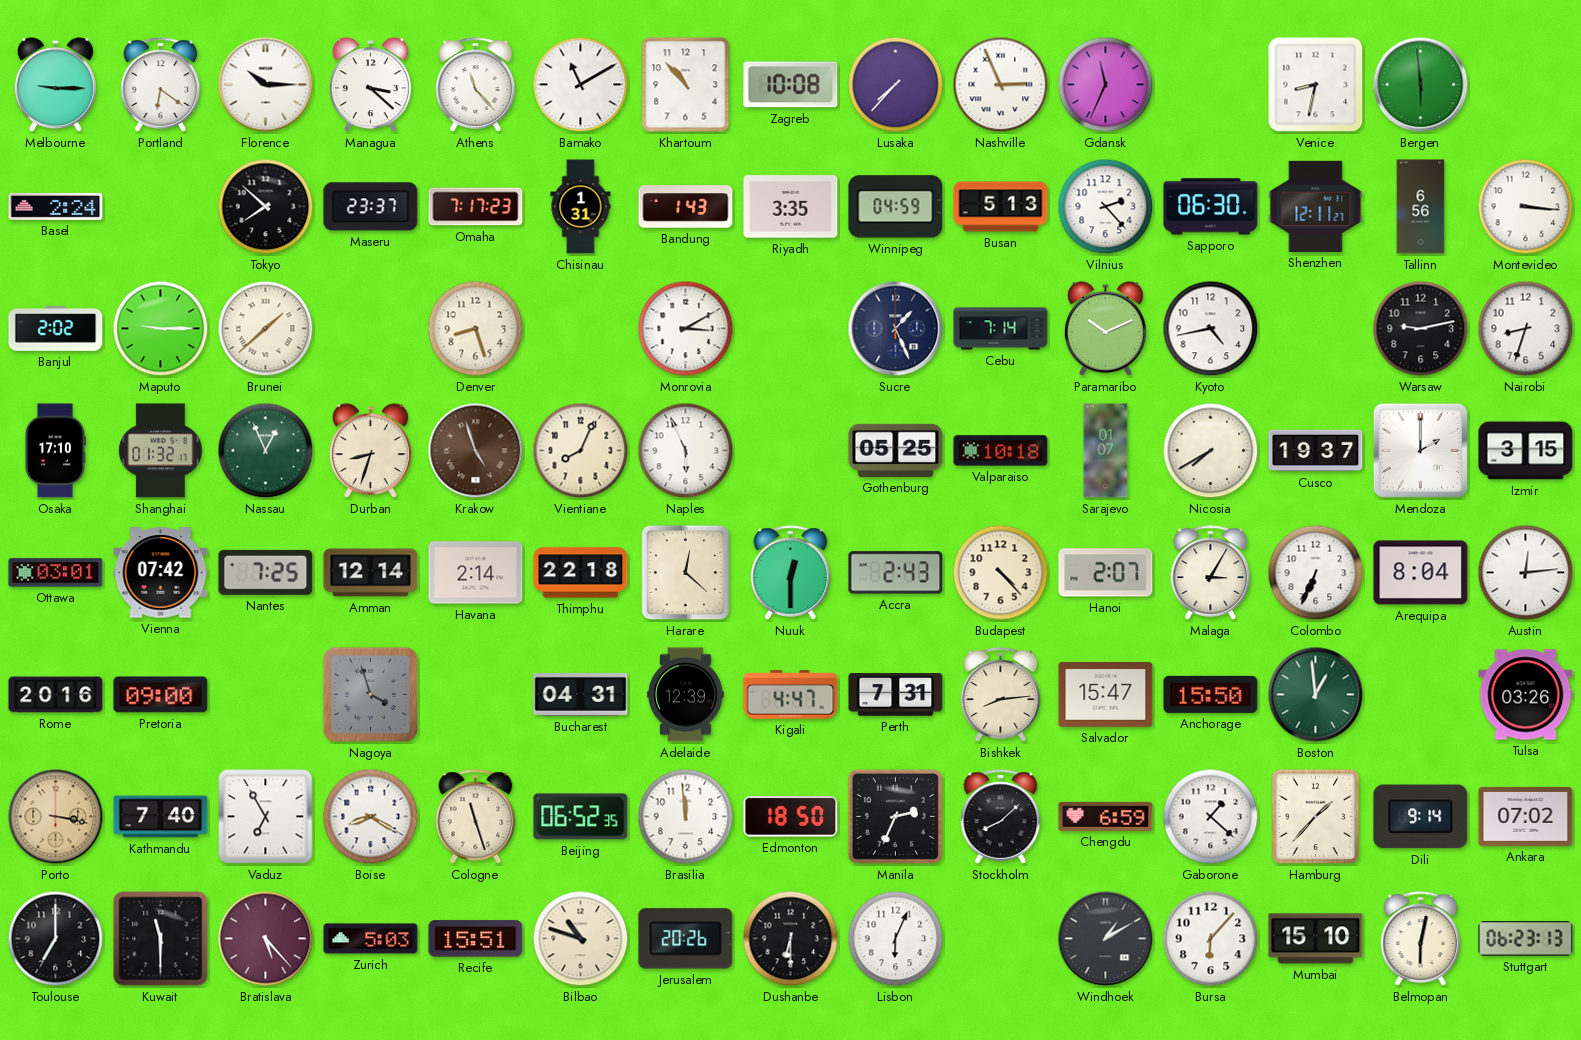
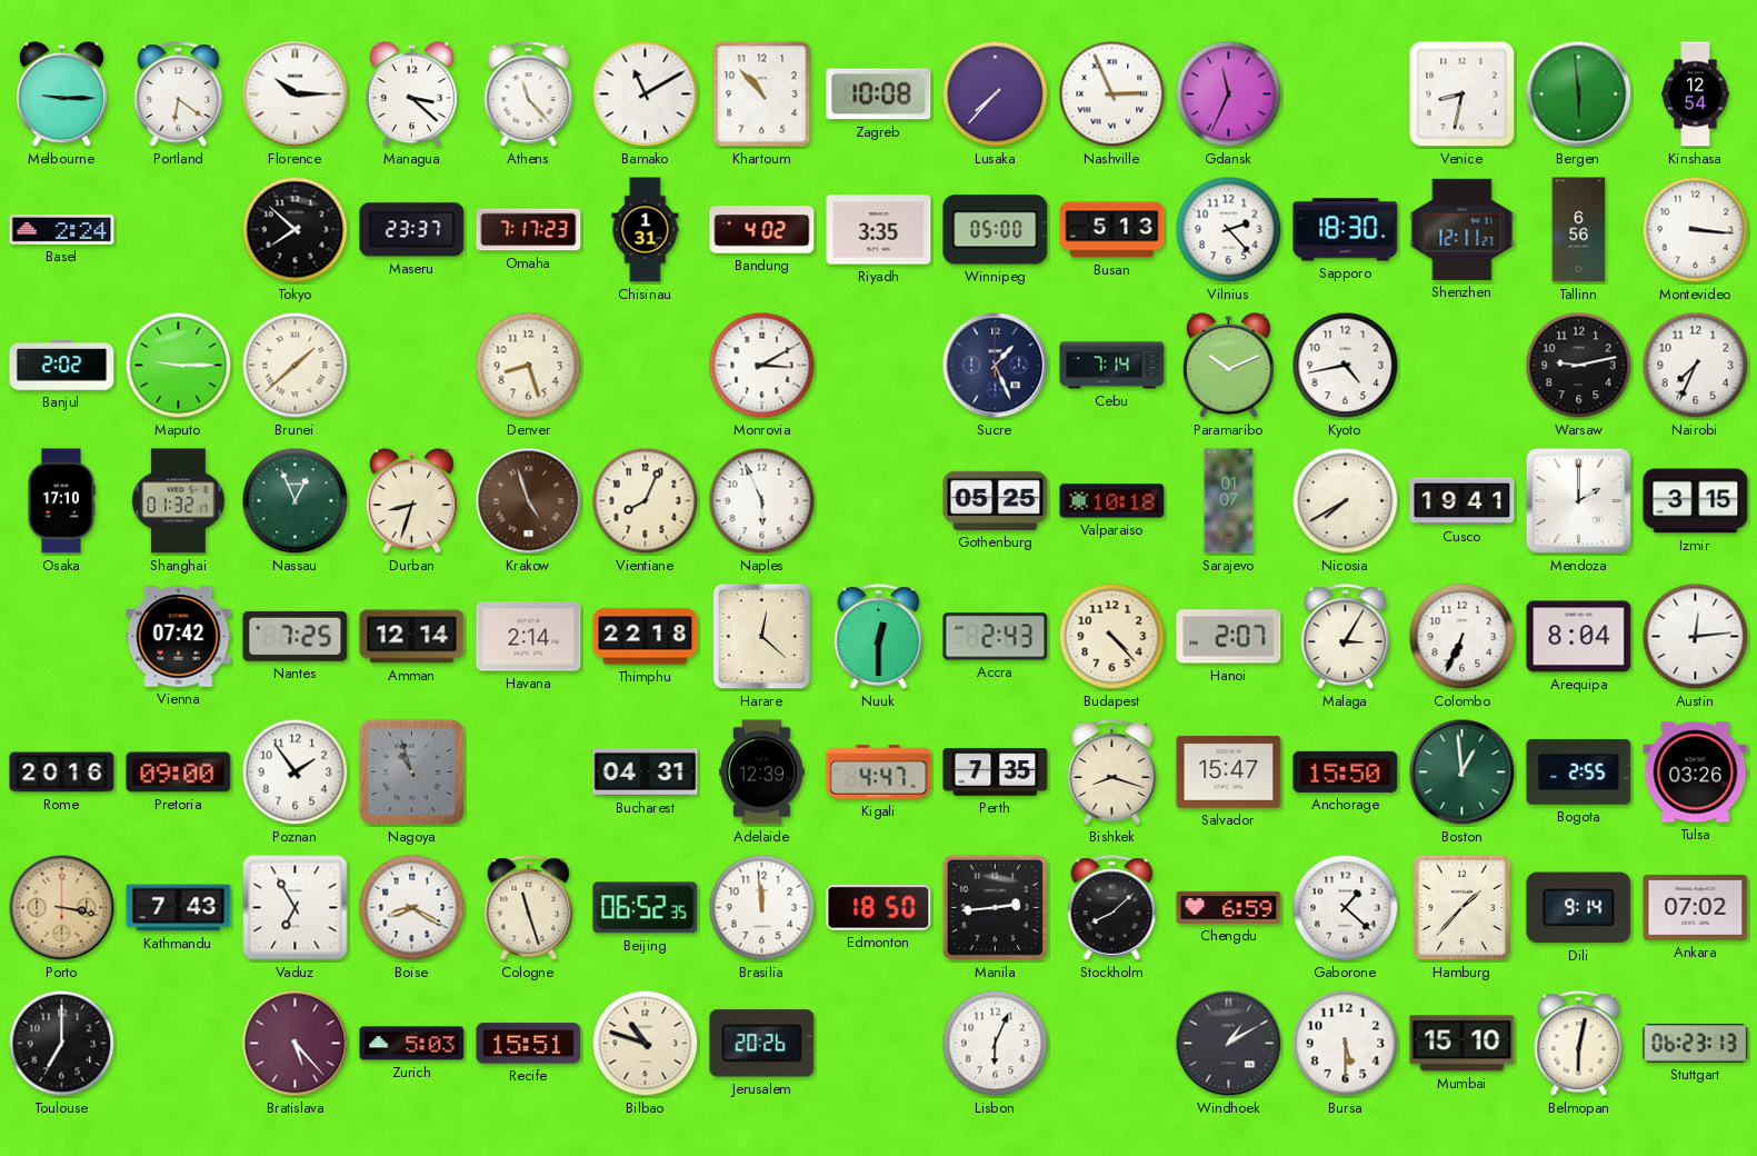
Kinshasa: none -> 12:54 (1696, 94)
Bandung: 1:43 -> 4:02 (762, 230)
Winnipeg: 04:59 -> 05:00 (996, 230)
Sapporo: 06:30 -> 18:30 (1346, 230)
Nairobi: 8:33 -> 7:34 (1696, 366)
Cusco: 19:37 -> 19:41 (1462, 501)
Ottawa: 03:01 -> none (56, 573)
Poznan: none -> 1:54 (296, 773)
Nagoya: 3:57 -> 10:57 (411, 771)
Perth: 7:31 -> 7:35 (996, 773)
Bishkek: 8:14 -> 8:18 (1112, 773)
Bogota: none -> 2:55 (1579, 771)
Kathmandu: 7:40 -> 7:43 (179, 908)
Manila: 2:34 -> 2:44 (995, 907)
Kuwait: 11:30 -> none (161, 939)
Dushanbe: 6:30 -> none (791, 939)
Bursa: 6:07 -> 5:30 (1346, 1044)
